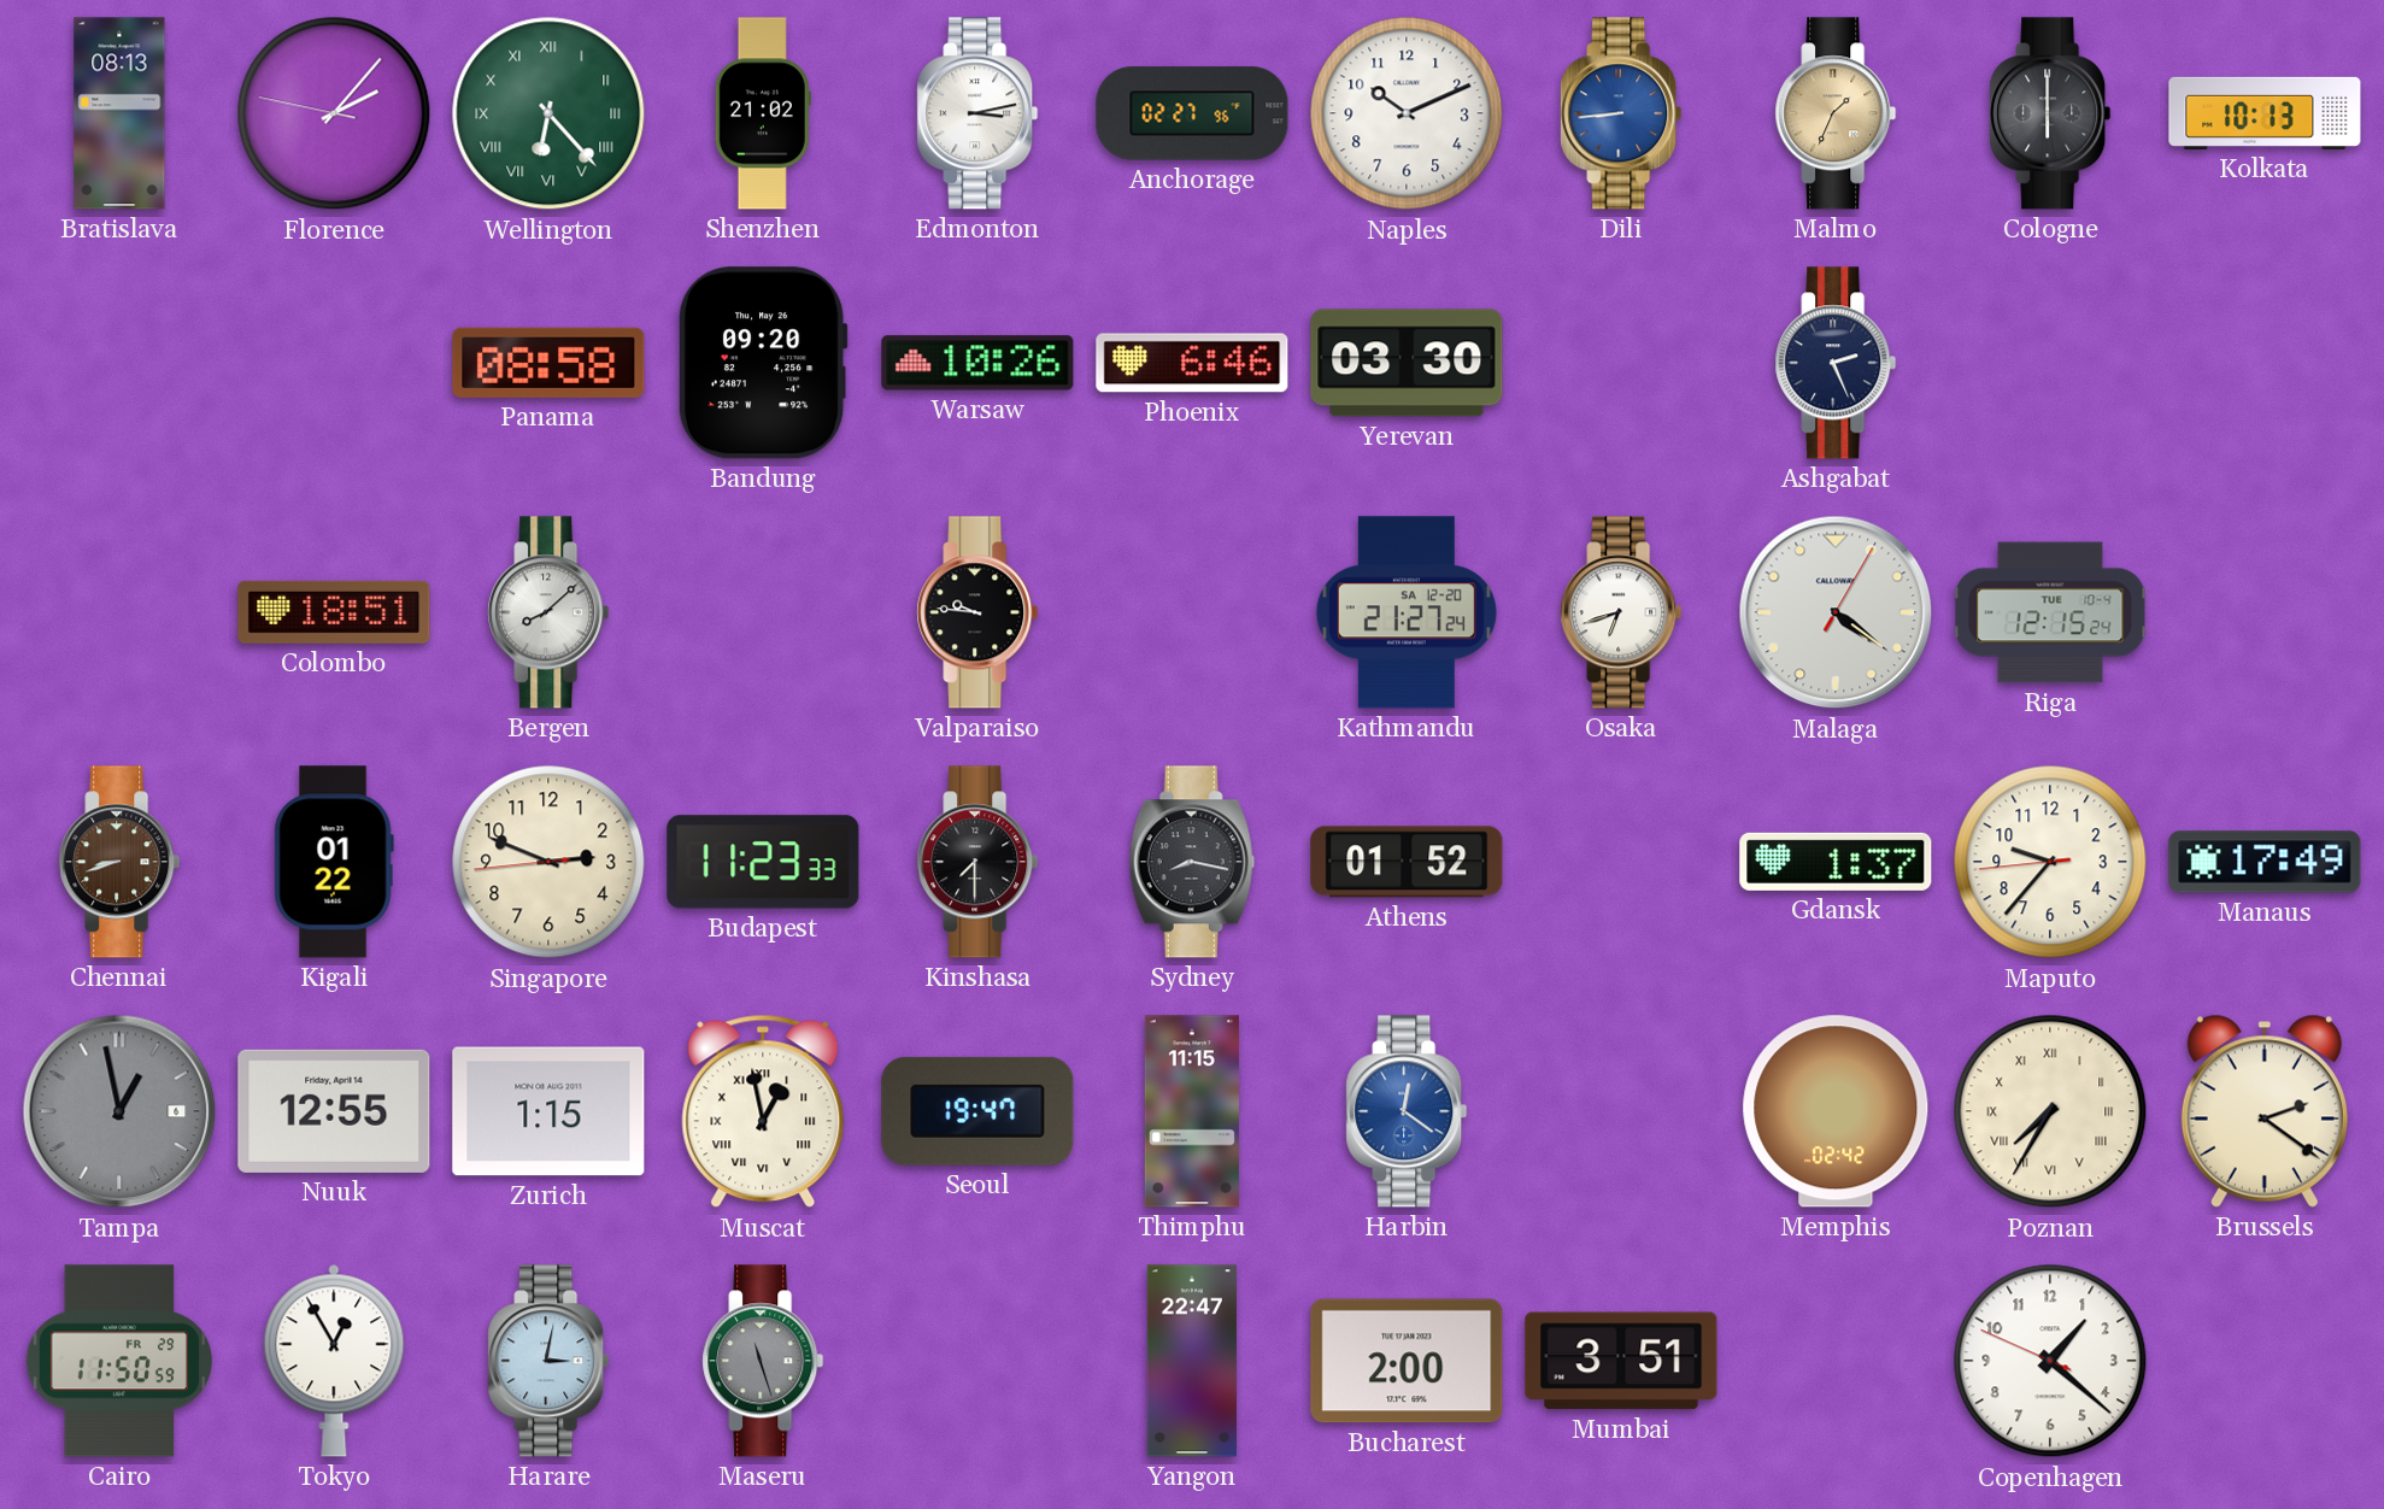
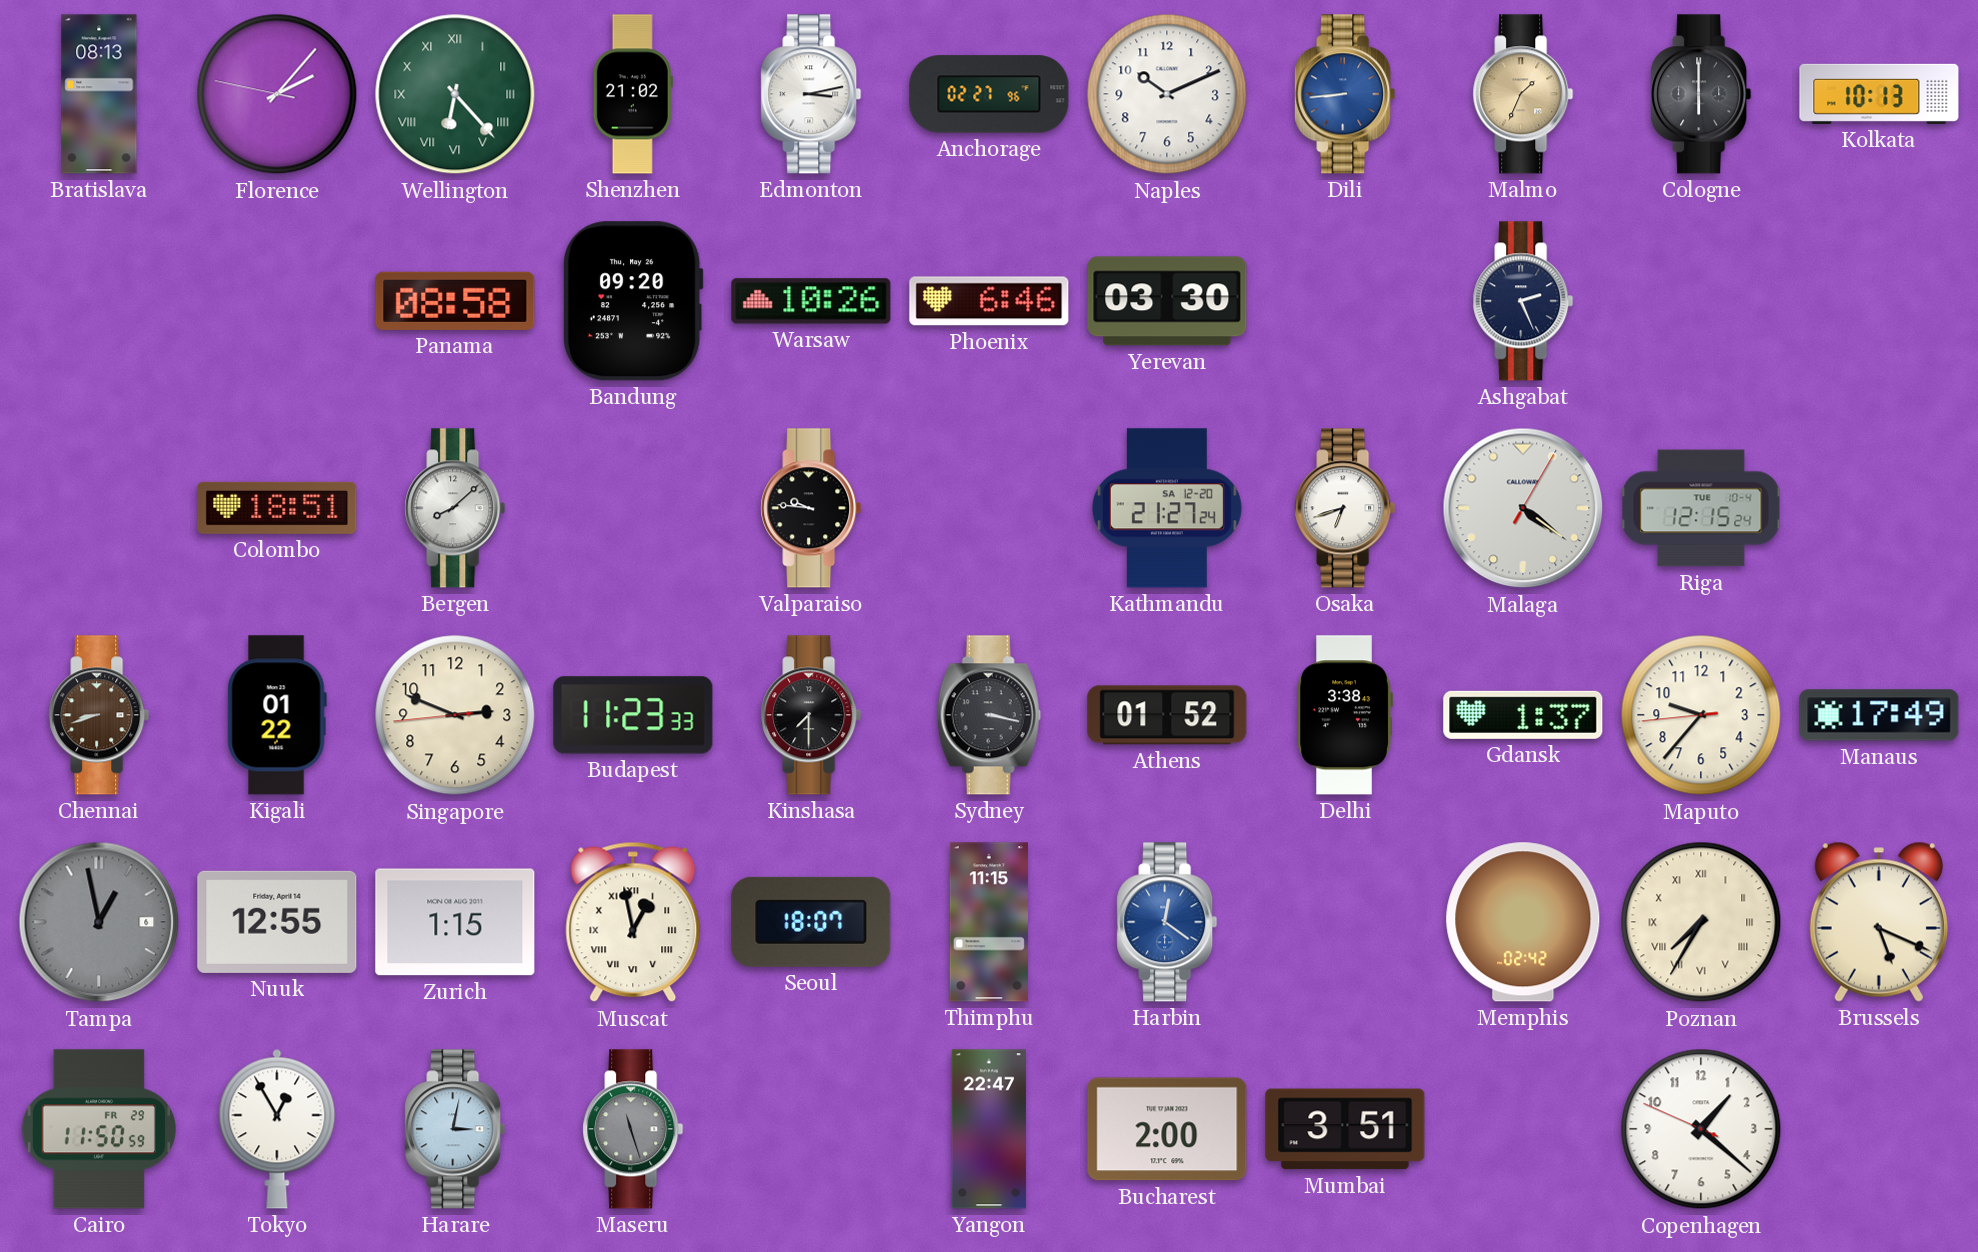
Sydney: 8:17 -> 3:17 (989, 715)
Delhi: none -> 3:38 (1345, 715)
Seoul: 19:47 -> 18:07 (811, 922)
Brussels: 2:21 -> 5:19 (1879, 922)
